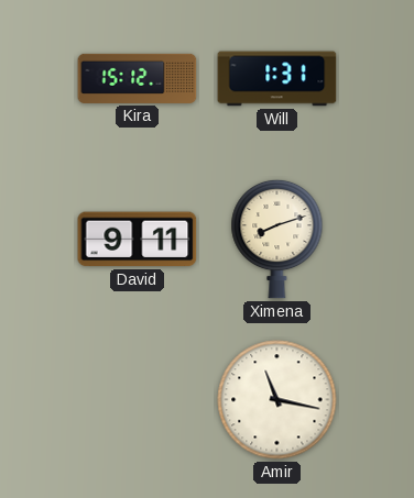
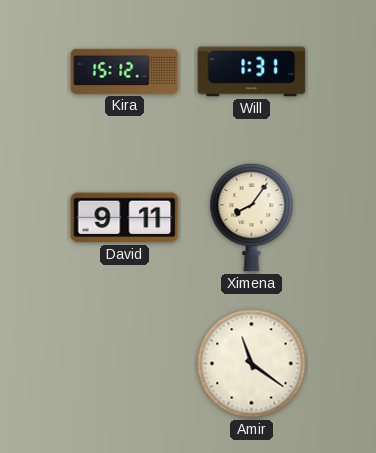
Ximena: 8:12 -> 8:06 (252, 217)
Amir: 11:17 -> 11:21 (252, 364)
